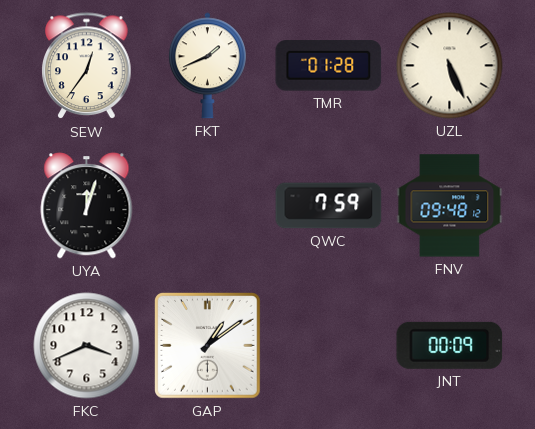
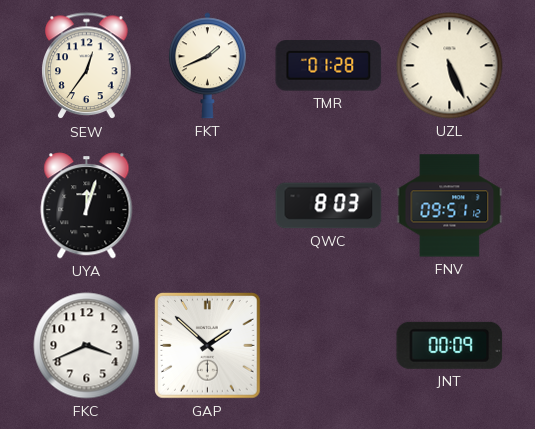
QWC: 7:59 -> 8:03 (329, 206)
FNV: 09:48 -> 09:51 (450, 206)
GAP: 1:09 -> 1:52 (208, 346)
